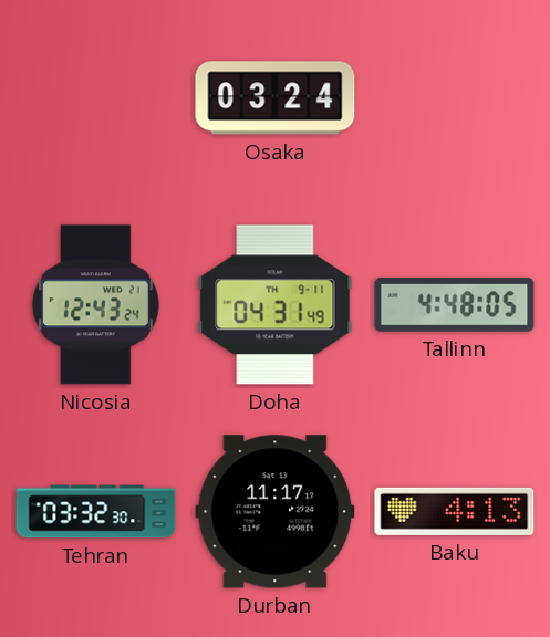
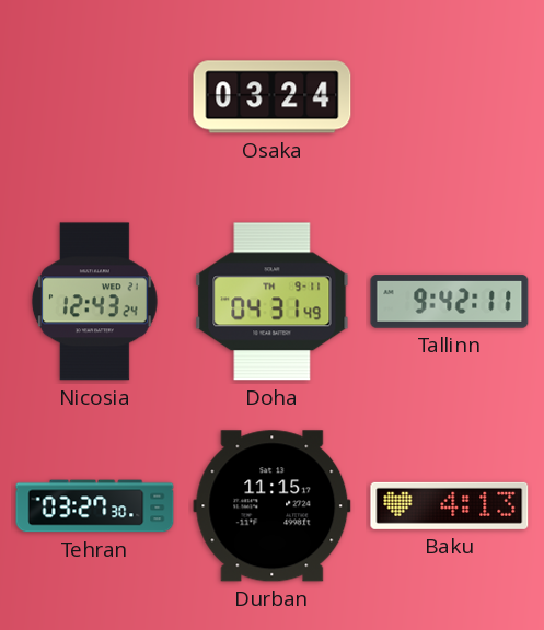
Tallinn: 4:48 -> 9:42 (450, 302)
Tehran: 03:32 -> 03:27 (95, 506)
Durban: 11:17 -> 11:15 (273, 506)
